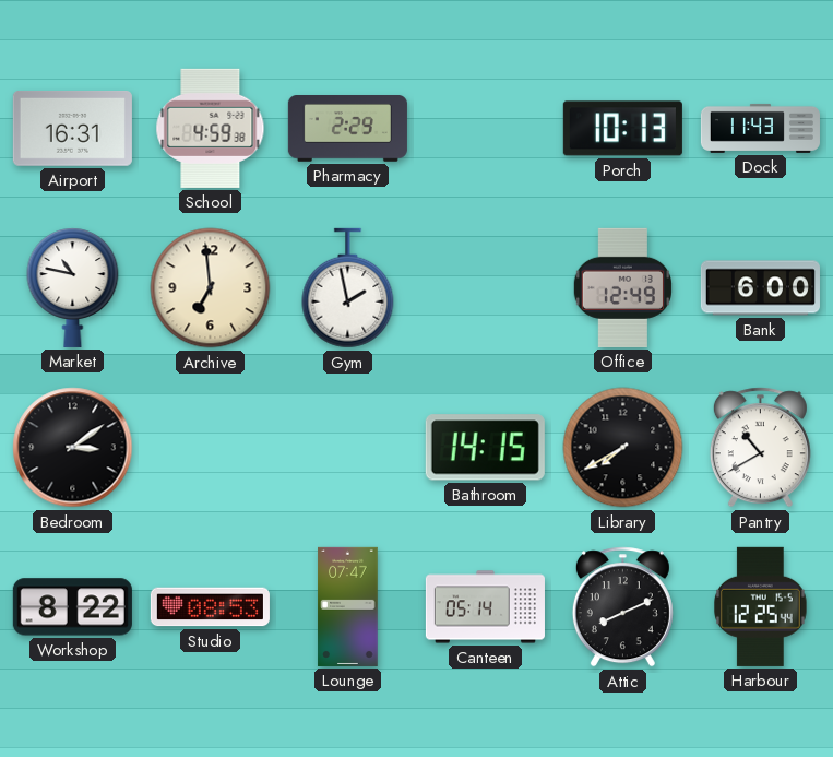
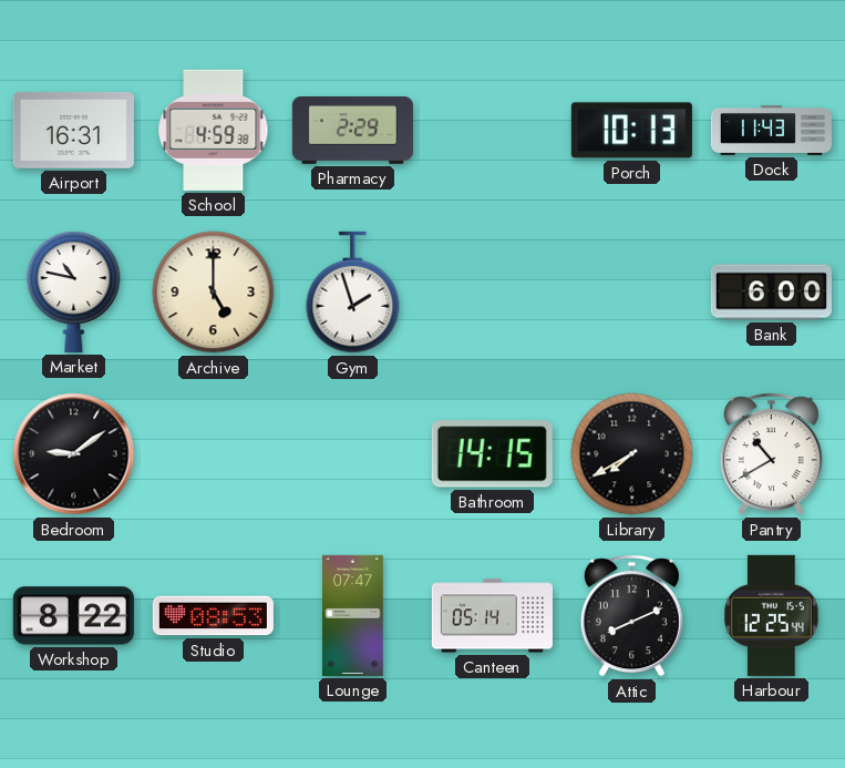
Archive: 6:59 -> 5:00 (214, 293)
Gym: 1:58 -> 1:57 (353, 293)
Office: 12:49 -> none (622, 287)
Bedroom: 3:09 -> 9:09 (74, 454)
